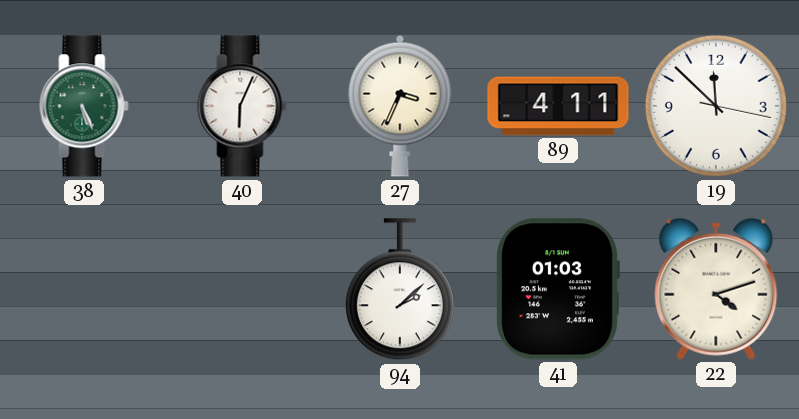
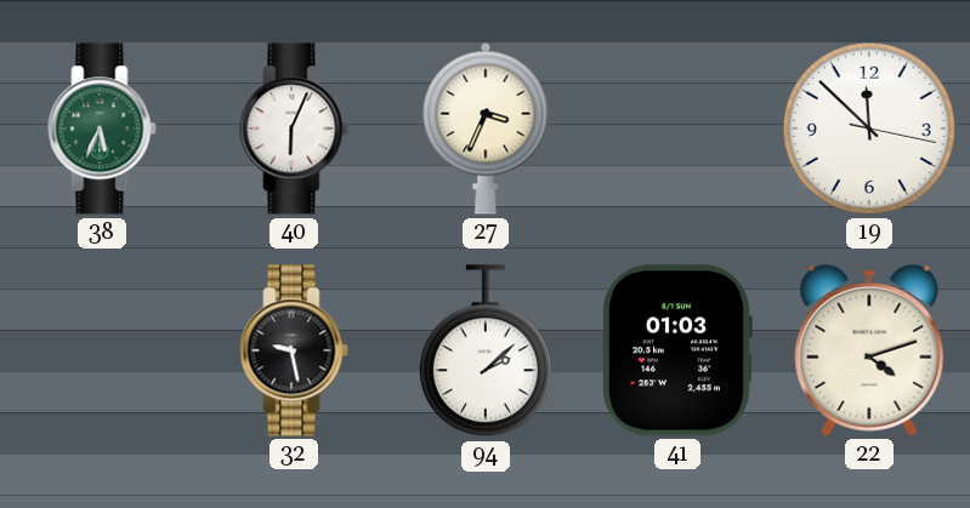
38: 5:26 -> 5:34 (102, 129)
89: 4:11 -> none (558, 106)
32: none -> 9:28 (294, 350)
